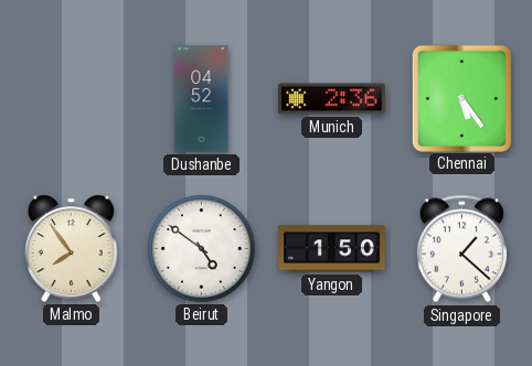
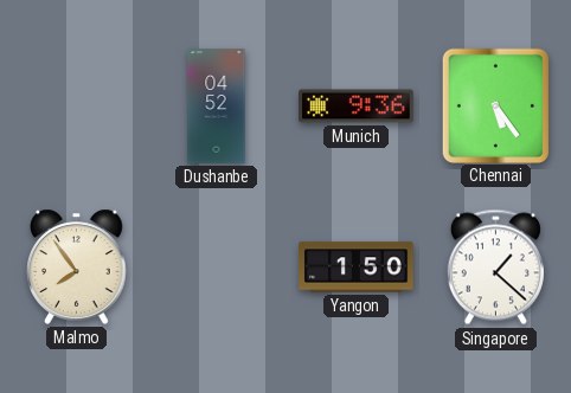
Munich: 2:36 -> 9:36 (357, 107)
Beirut: 4:51 -> none (202, 249)
